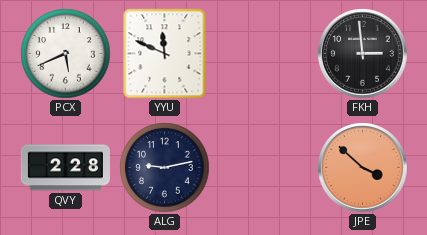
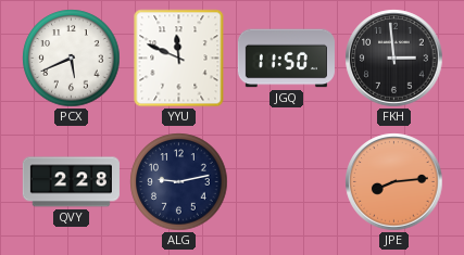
JGQ: none -> 11:50 (286, 59)
JPE: 3:52 -> 8:14 (394, 182)
